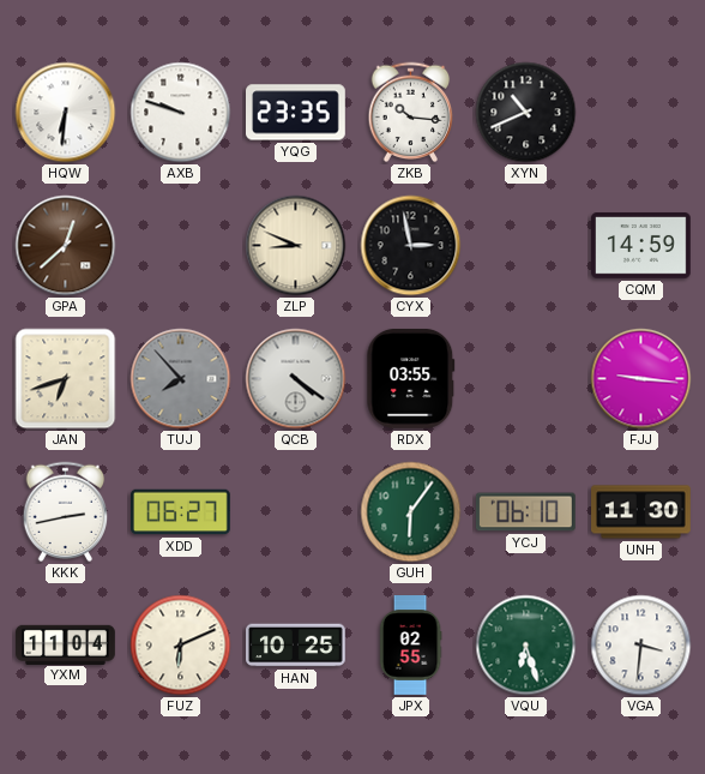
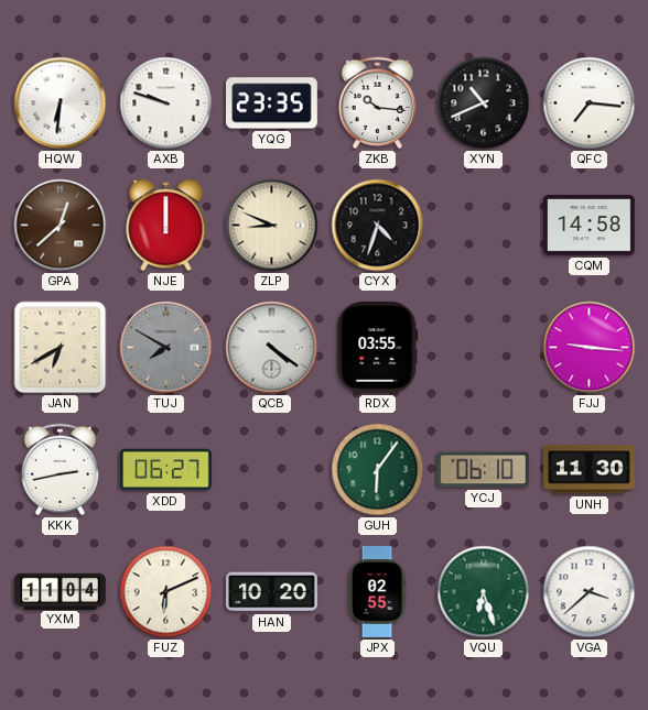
QFC: none -> 7:16 (590, 103)
NJE: none -> 12:00 (166, 226)
CYX: 2:58 -> 4:33 (378, 226)
CQM: 14:59 -> 14:58 (590, 226)
JAN: 6:42 -> 6:40 (61, 348)
TUJ: 7:53 -> 7:50 (166, 348)
HAN: 10:25 -> 10:20 (272, 592)
VGA: 3:31 -> 3:38 (590, 592)
